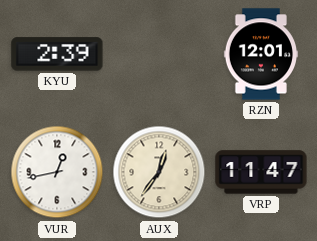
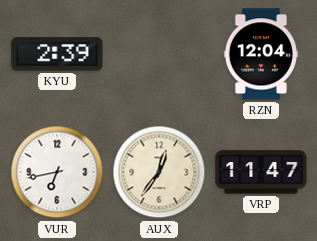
RZN: 12:01 -> 12:04 (260, 54)
VUR: 12:43 -> 6:43 (57, 172)
